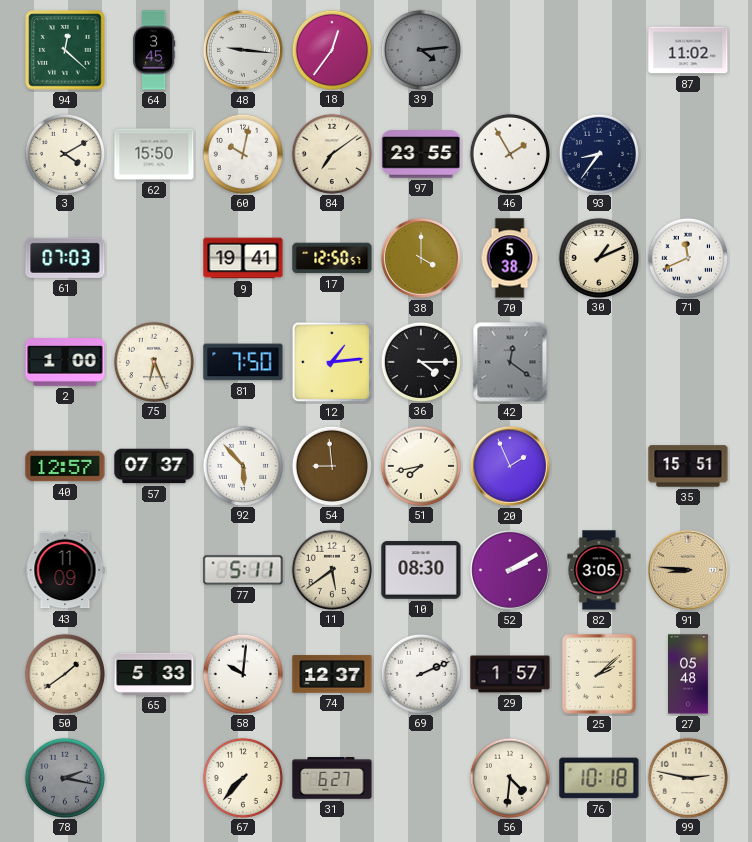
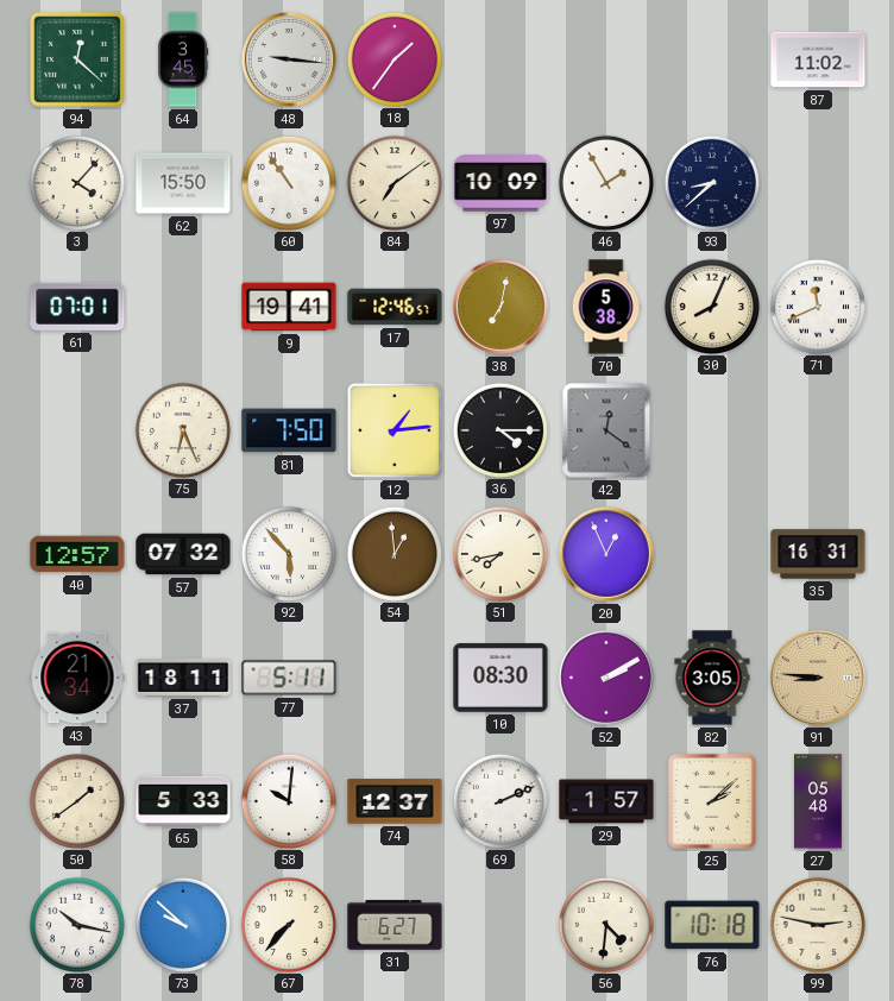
18: 12:36 -> 1:36 (394, 58)
39: 4:14 -> none (420, 49)
3: 4:10 -> 4:07 (76, 182)
60: 10:02 -> 10:54 (288, 182)
97: 23:55 -> 10:09 (500, 183)
93: 8:36 -> 8:38 (711, 182)
61: 07:03 -> 07:01 (77, 307)
17: 12:50 -> 12:46 (395, 307)
38: 4:00 -> 7:02 (500, 307)
30: 1:11 -> 8:04 (711, 306)
2: 1:00 -> none (65, 363)
57: 07:37 -> 07:32 (183, 554)
54: 8:59 -> 12:59 (394, 553)
20: 1:56 -> 12:56 (606, 554)
35: 15:51 -> 16:31 (818, 554)
43: 11:09 -> 21:34 (77, 678)
37: none -> 18:11 (183, 678)
11: 5:39 -> none (331, 569)
78: 2:17 -> 10:17 (76, 924)
78 dial: grey -> white (76, 924)
73: none -> 9:52 (182, 924)
